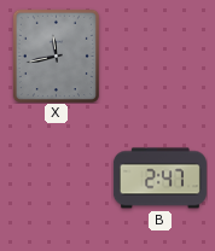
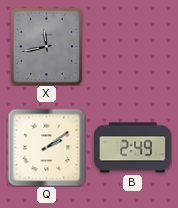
Q: none -> 2:09 (46, 147)
B: 2:47 -> 2:49 (132, 148)
